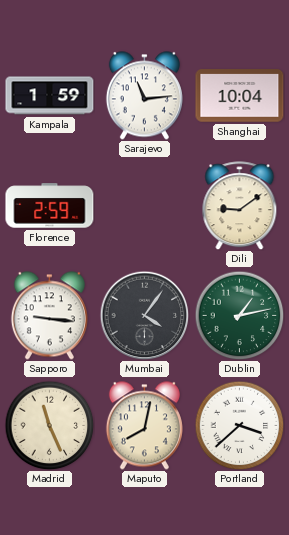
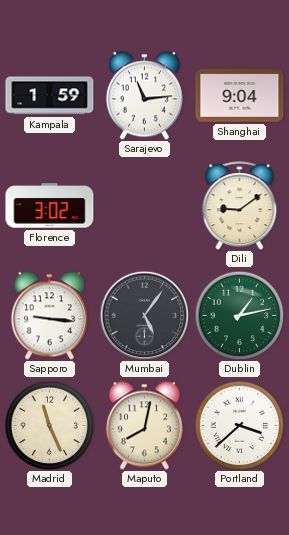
Shanghai: 10:04 -> 9:04 (240, 96)
Florence: 2:59 -> 3:02 (50, 206)
Mumbai: 4:06 -> 5:06 (144, 315)
